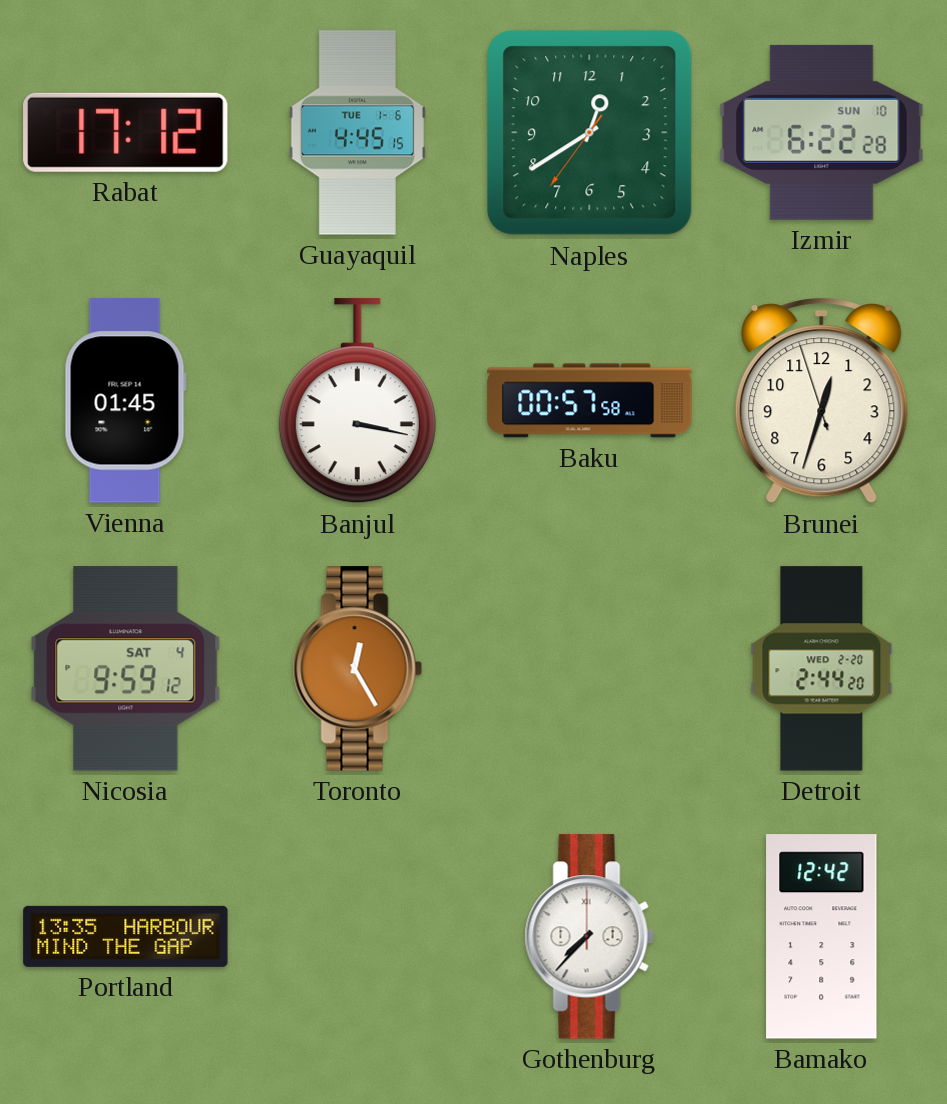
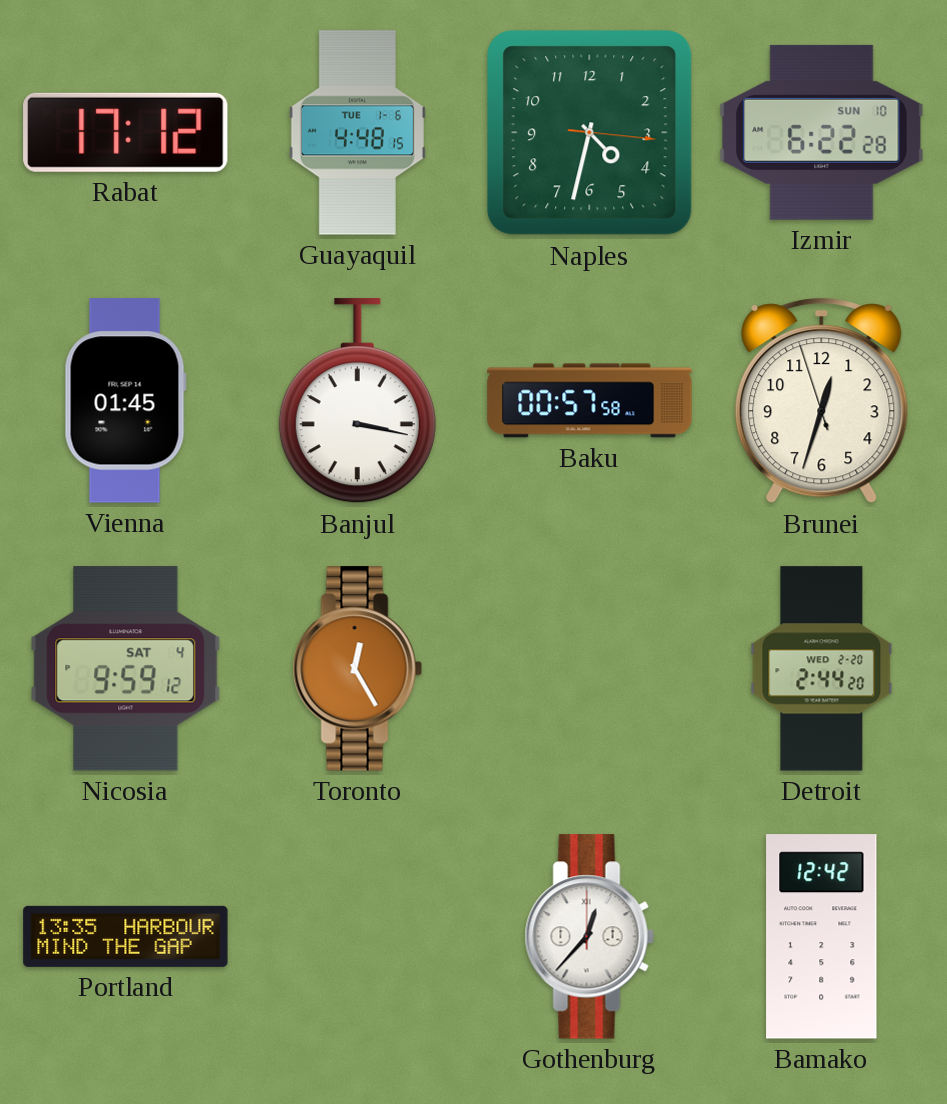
Guayaquil: 4:45 -> 4:48 (357, 133)
Naples: 12:39 -> 4:32 (590, 133)
Gothenburg: 7:37 -> 12:37 (589, 937)
